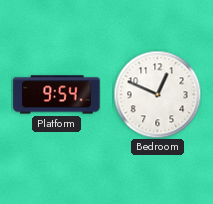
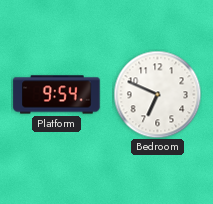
Bedroom: 12:49 -> 6:49 (157, 94)
